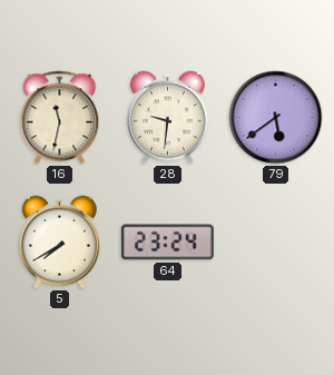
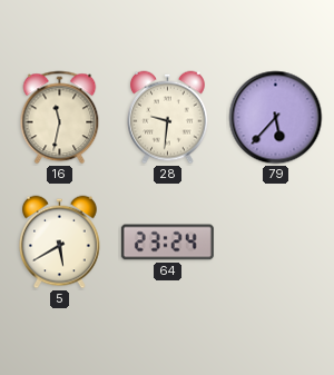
79: 5:39 -> 5:37 (276, 118)
5: 7:40 -> 5:40 (60, 243)
